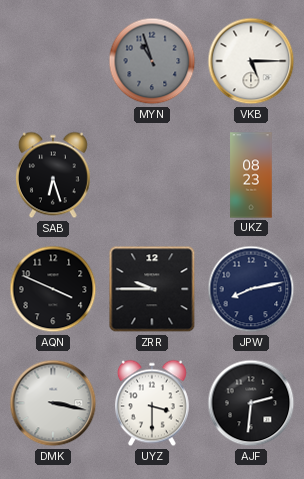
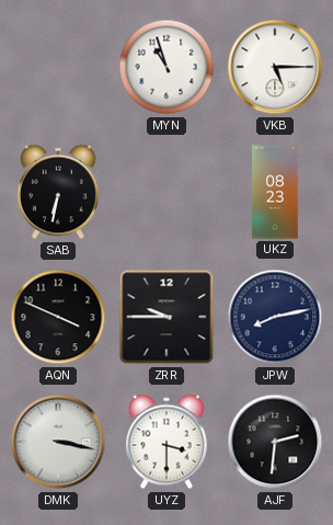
MYN dial: grey -> white (166, 67)
SAB: 6:27 -> 6:32 (58, 192)
